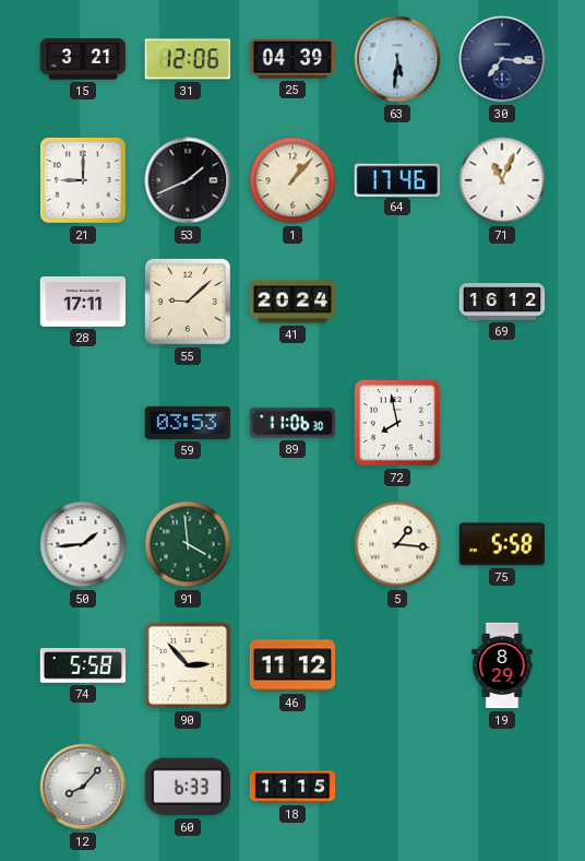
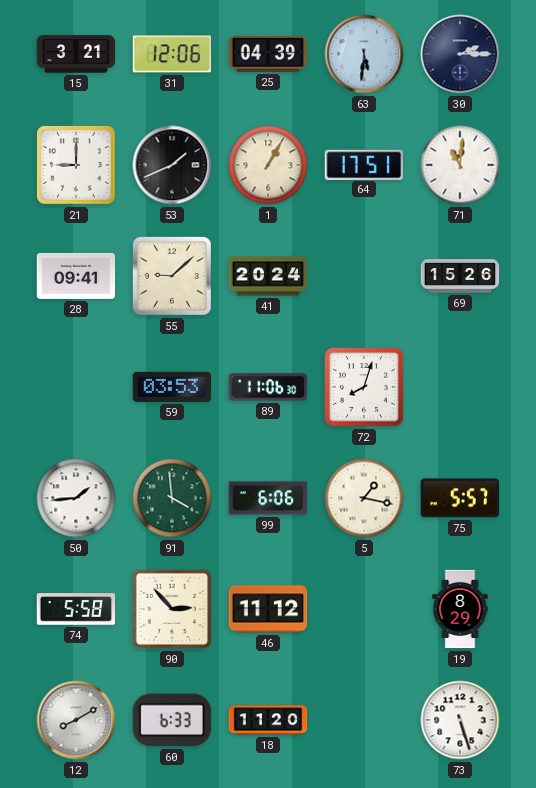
30: 7:16 -> 2:15 (460, 54)
1: 1:07 -> 1:05 (268, 165)
64: 17:46 -> 17:51 (363, 164)
71: 11:04 -> 11:01 (460, 165)
28: 17:11 -> 09:41 (76, 276)
69: 16:12 -> 15:26 (460, 276)
72: 7:58 -> 8:03 (364, 387)
99: none -> 6:06 (268, 498)
5: 1:16 -> 1:17 (364, 498)
75: 5:58 -> 5:57 (459, 498)
12: 8:07 -> 8:10 (76, 720)
18: 11:15 -> 11:20 (268, 720)
73: none -> 5:27 (460, 720)
